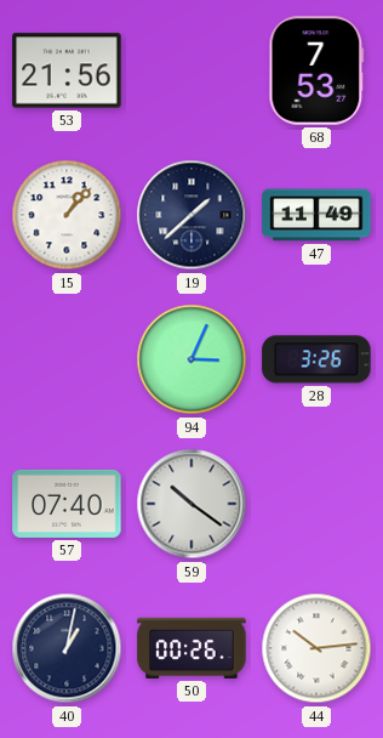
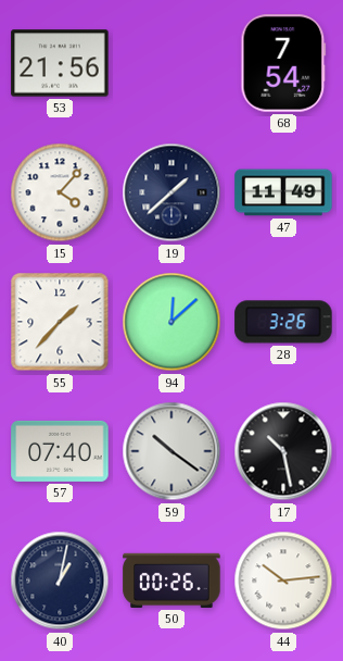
68: 7:53 -> 7:54 (283, 63)
15: 1:07 -> 4:07 (60, 192)
55: none -> 1:37 (60, 322)
94: 3:04 -> 12:08 (171, 322)
17: none -> 10:28 (283, 451)
